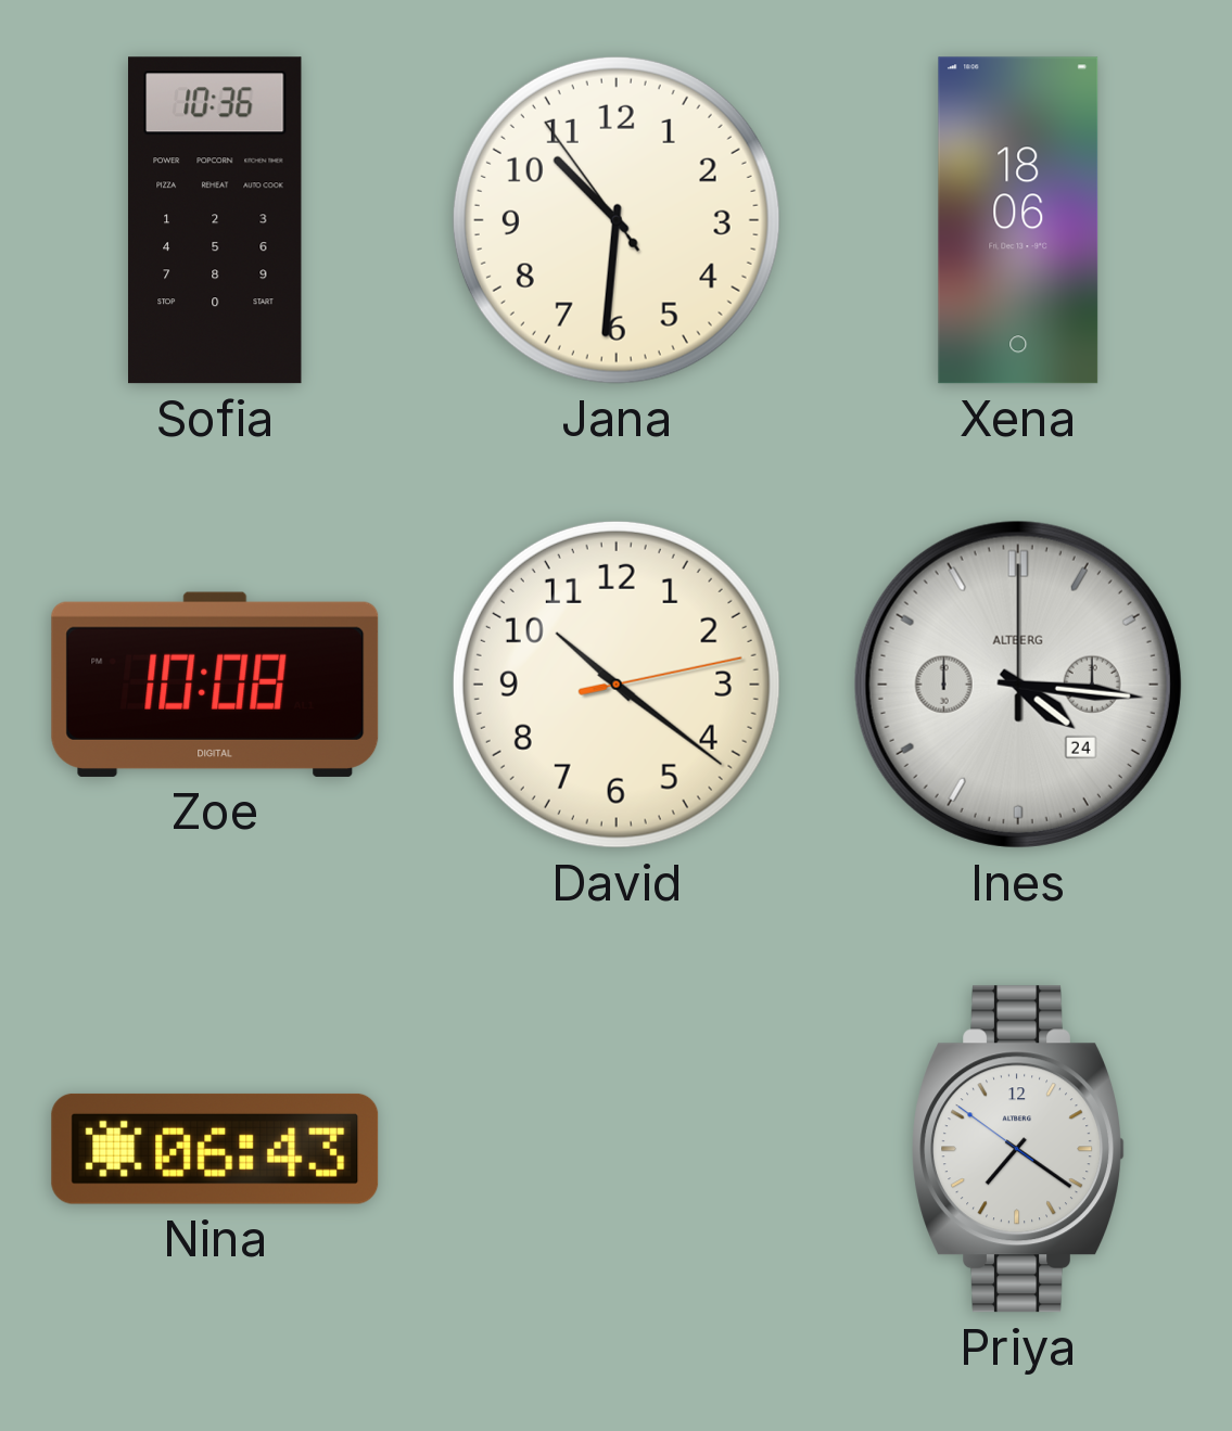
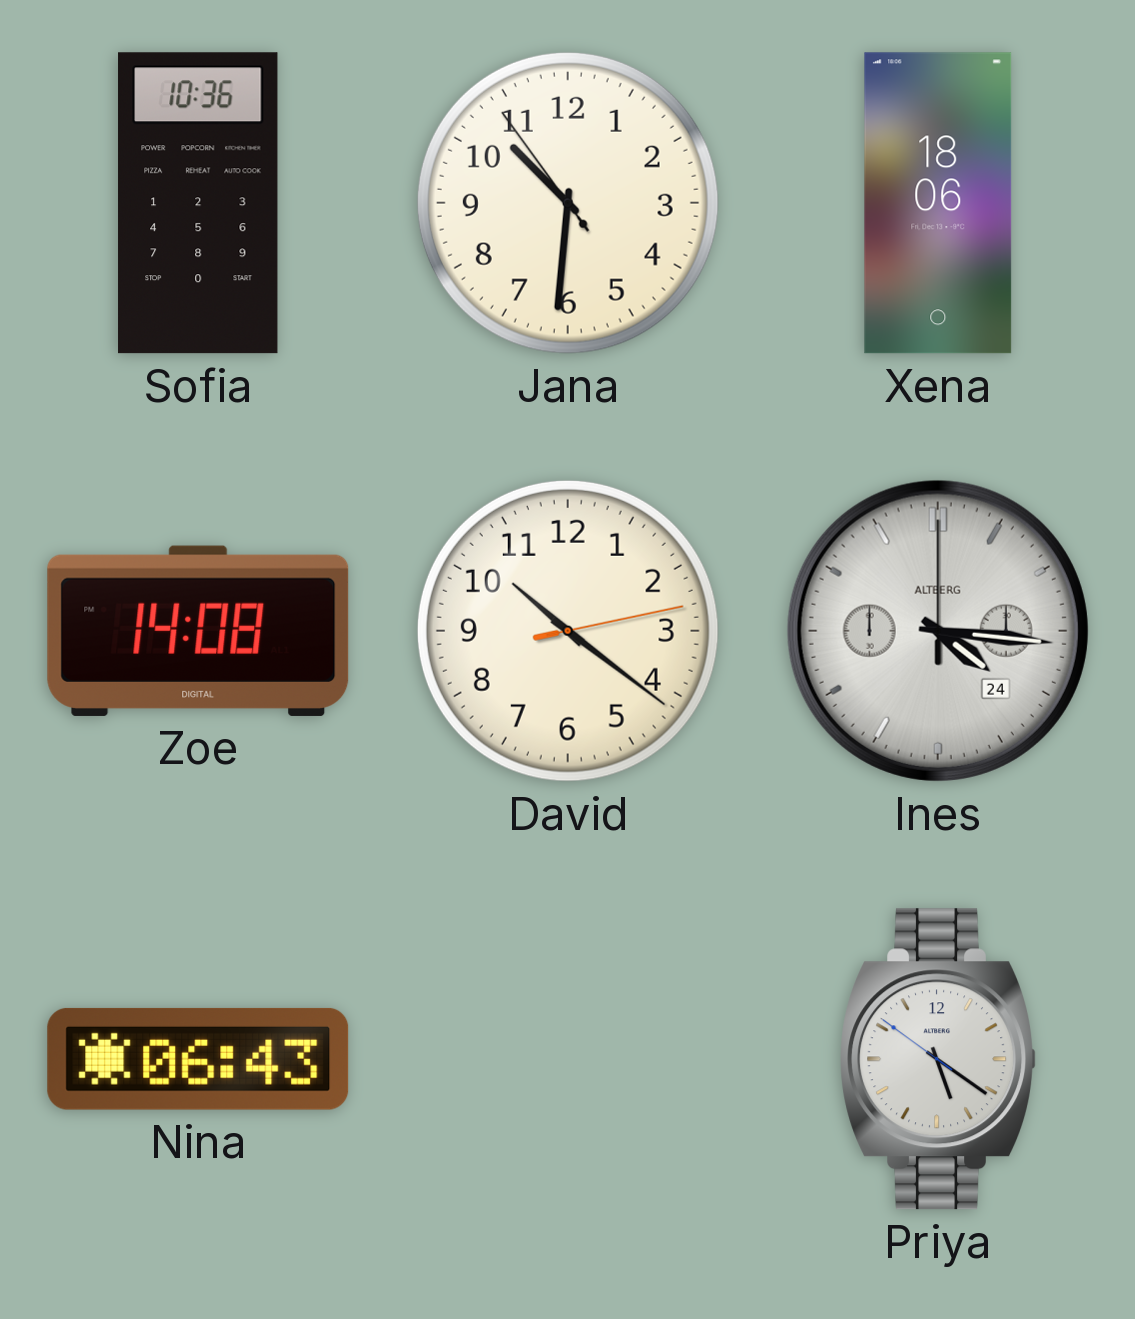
Zoe: 10:08 -> 14:08 (198, 631)
Priya: 7:20 -> 5:20 (938, 1059)
